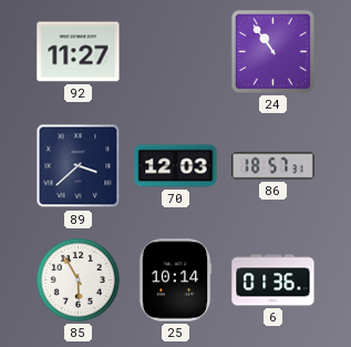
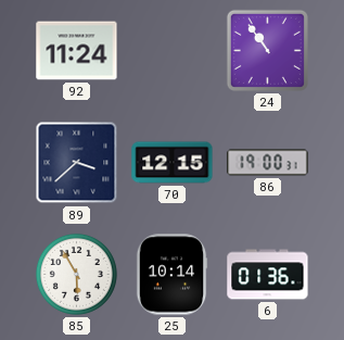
92: 11:27 -> 11:24 (77, 51)
70: 12:03 -> 12:15 (173, 163)
86: 18:57 -> 19:00 (268, 163)
